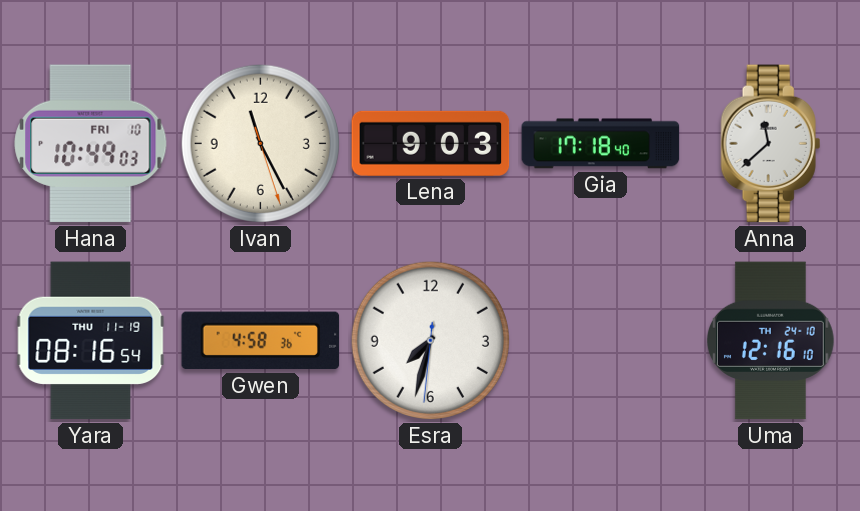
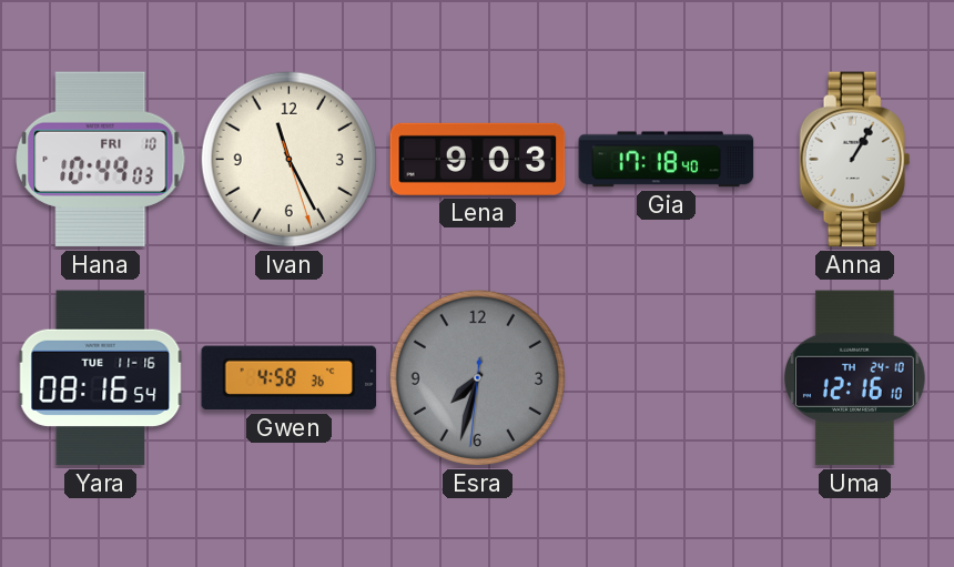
Anna: 11:38 -> 1:05 (855, 160)
Yara date: THU 11-19 -> TUE 11-16 (101, 378)
Esra dial: white -> grey (477, 377)
